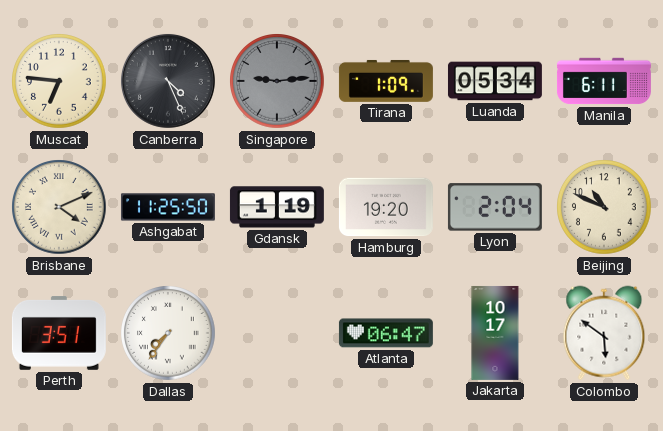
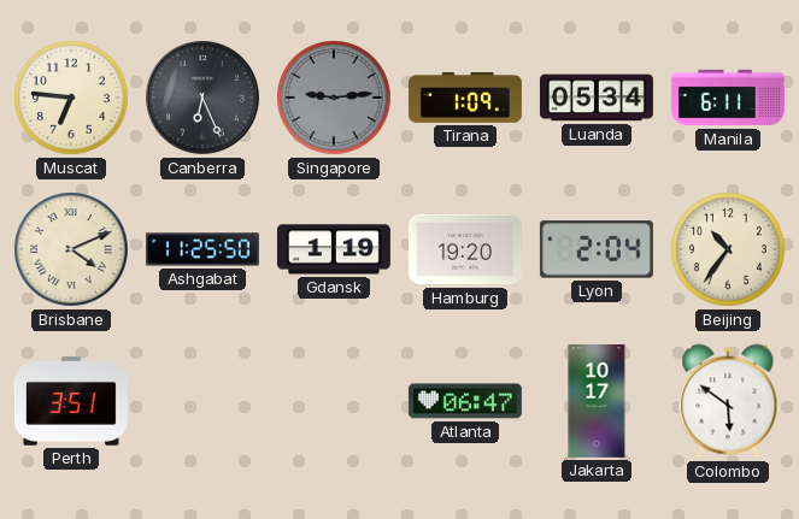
Canberra: 4:26 -> 6:26 (202, 98)
Beijing: 10:49 -> 10:36 (728, 249)
Dallas: 7:36 -> none (168, 333)
